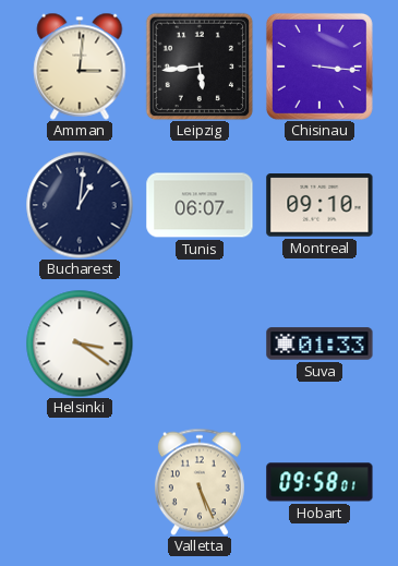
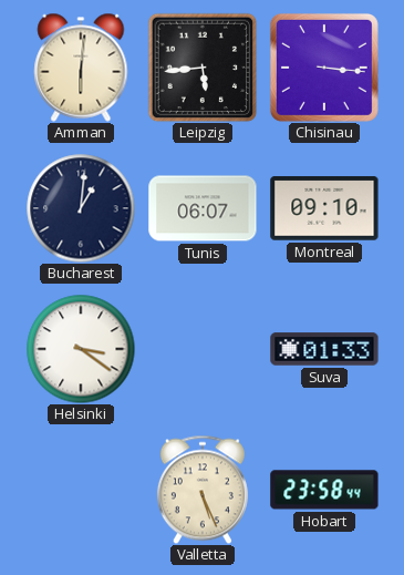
Amman: 3:01 -> 6:01 (81, 68)
Hobart: 09:58 -> 23:58 (324, 490)
